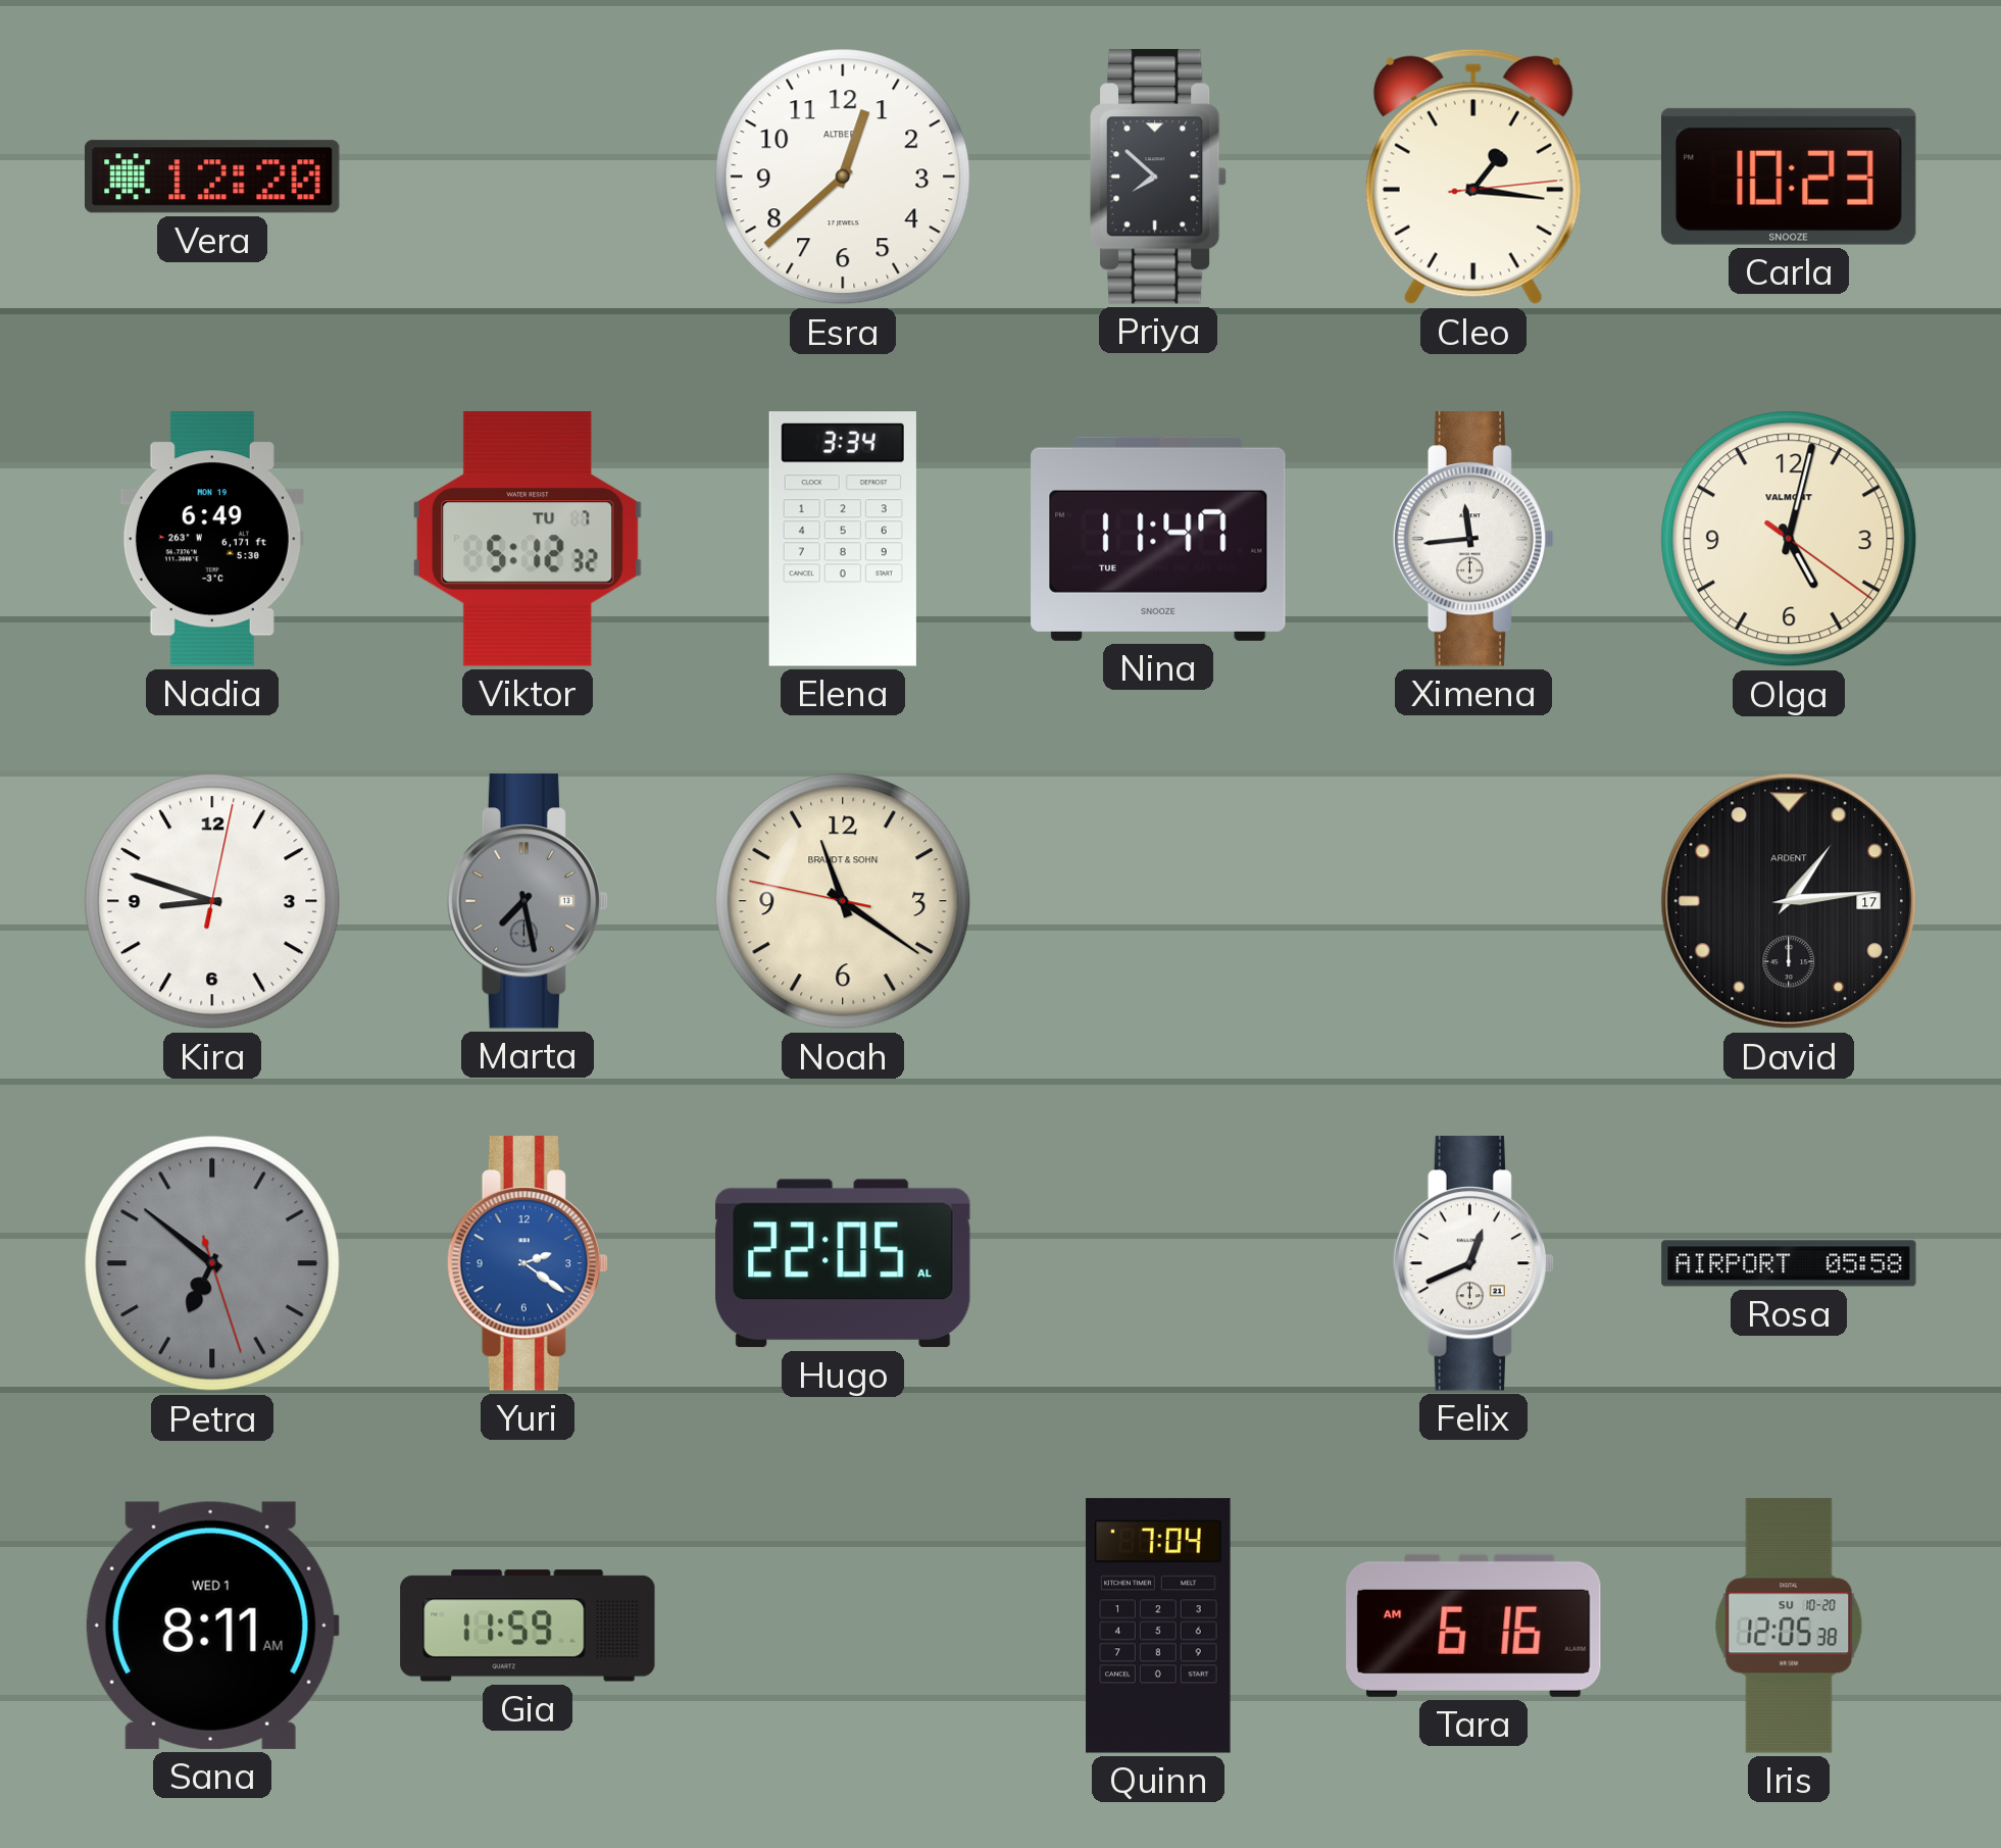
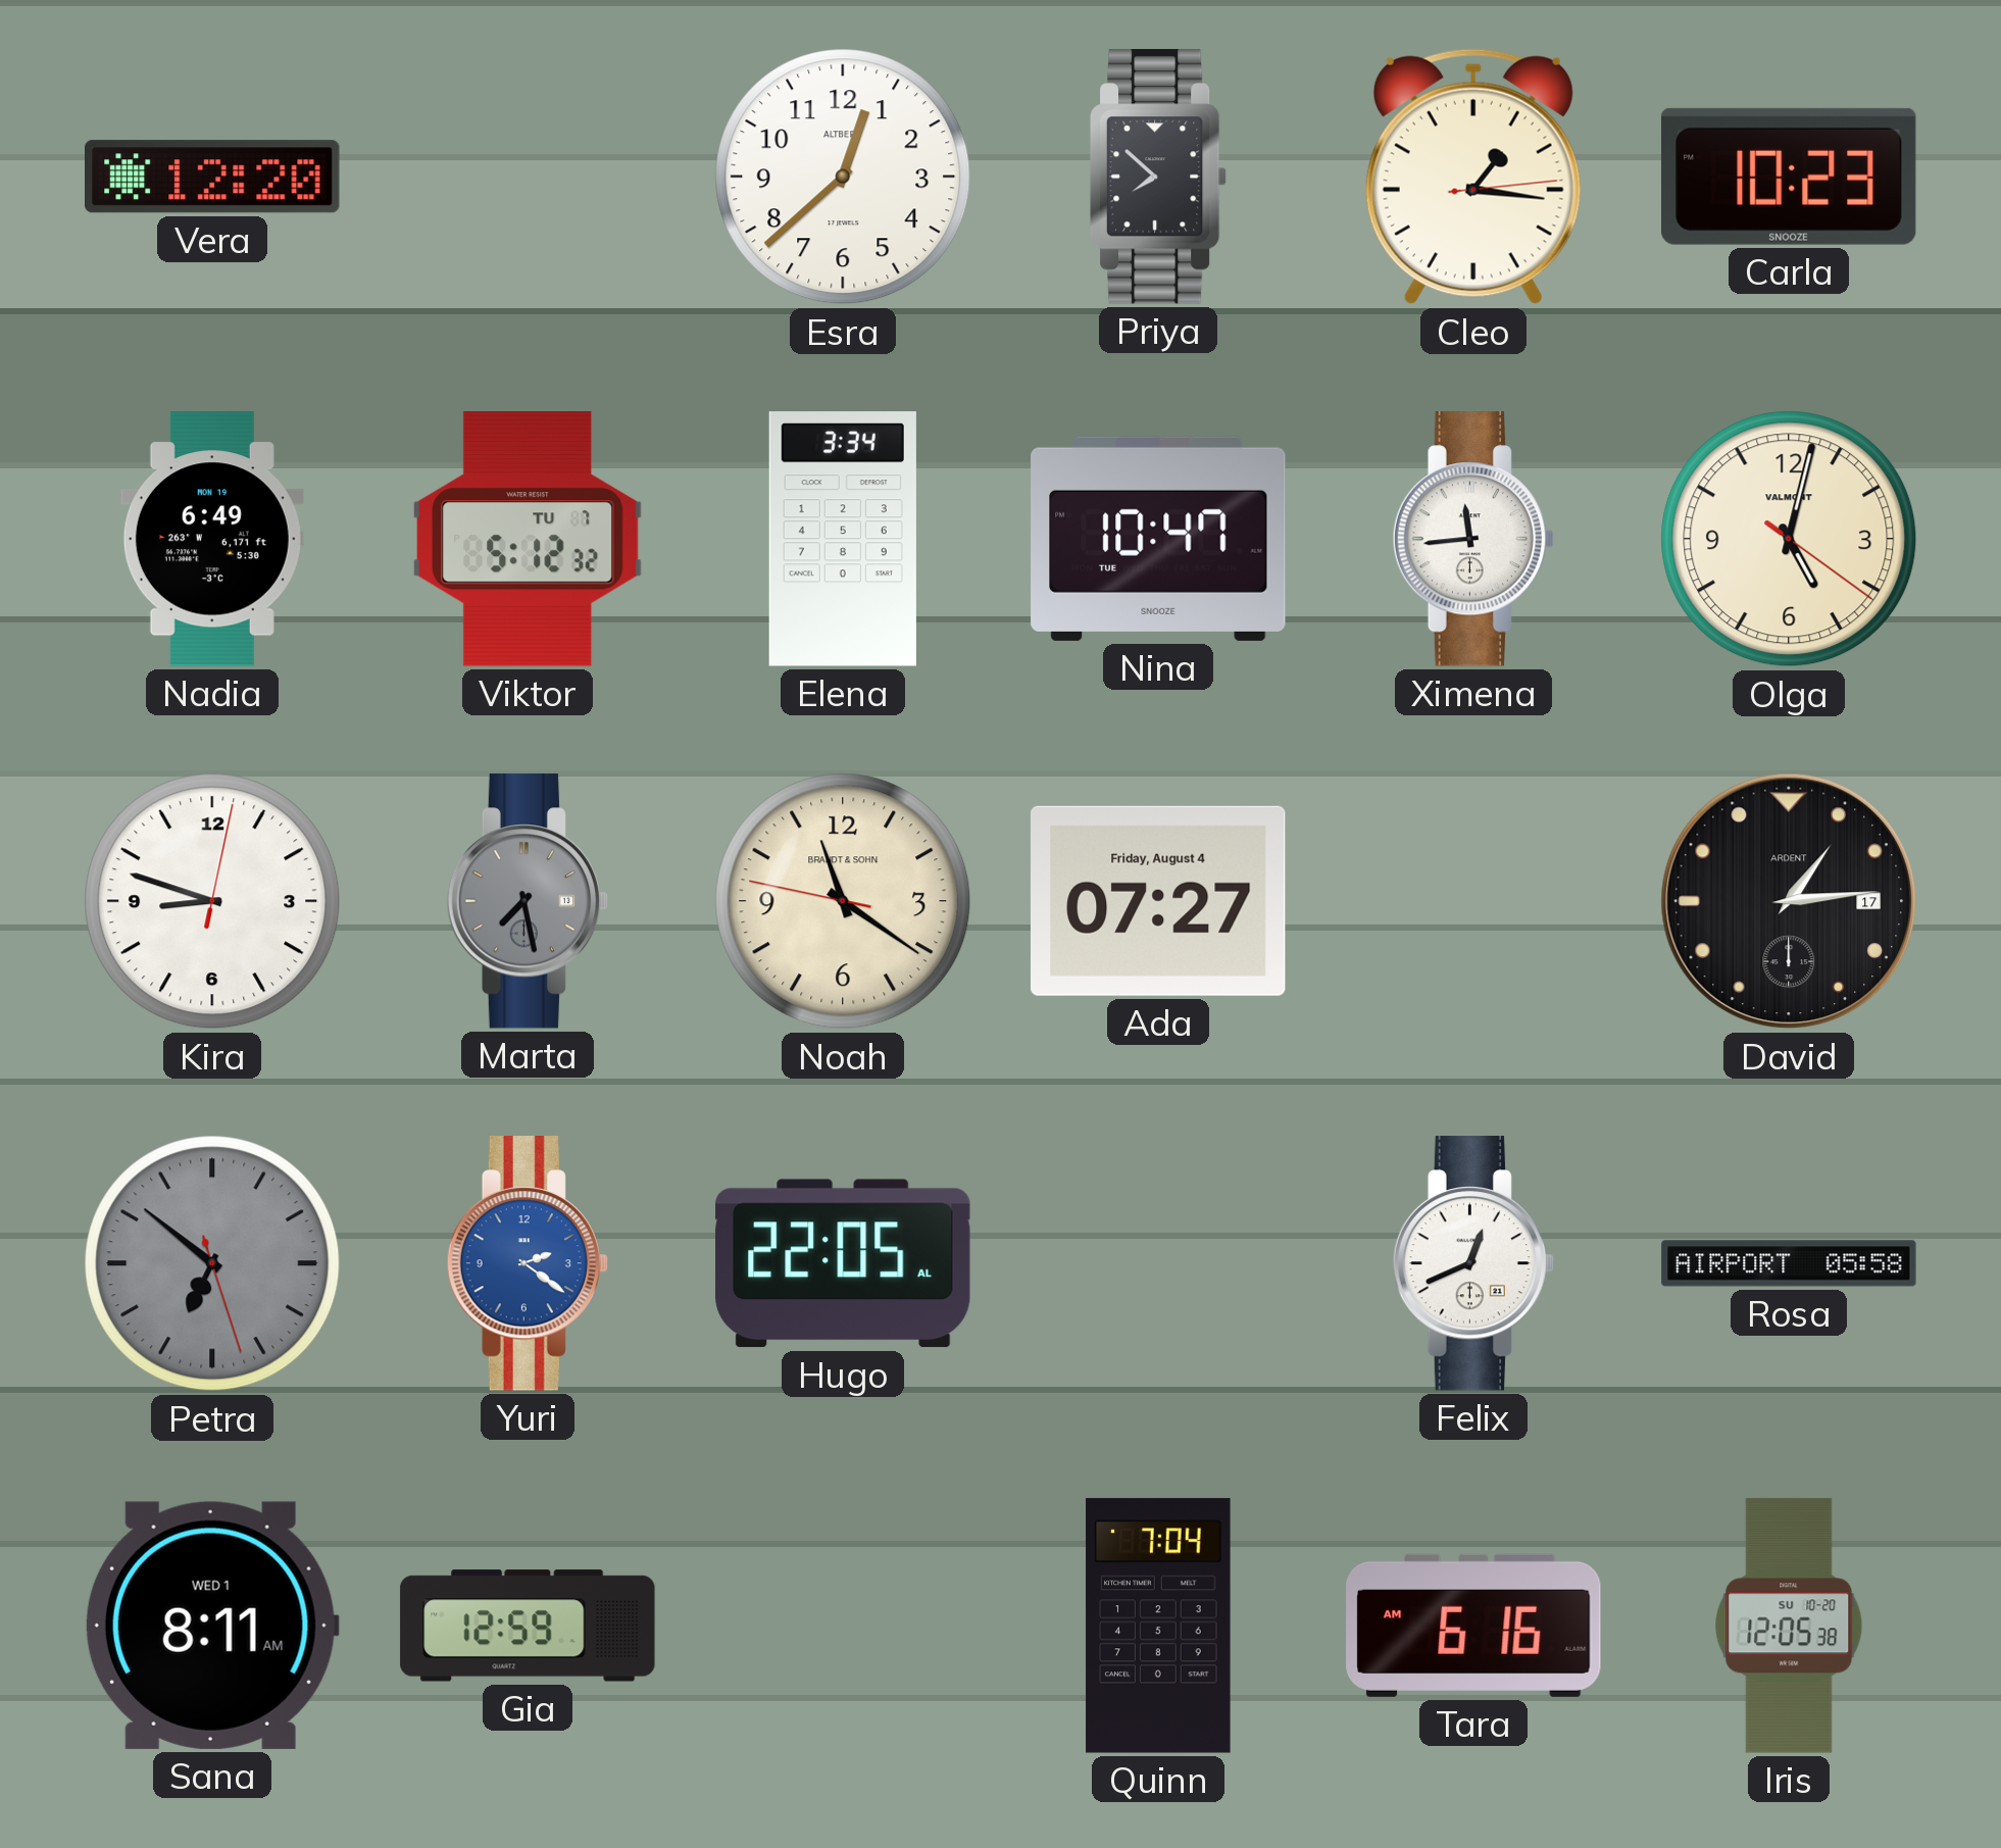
Nina: 11:47 -> 10:47 (1158, 539)
Ada: none -> 07:27 (1158, 901)
Gia: 11:59 -> 12:59 (528, 1626)
